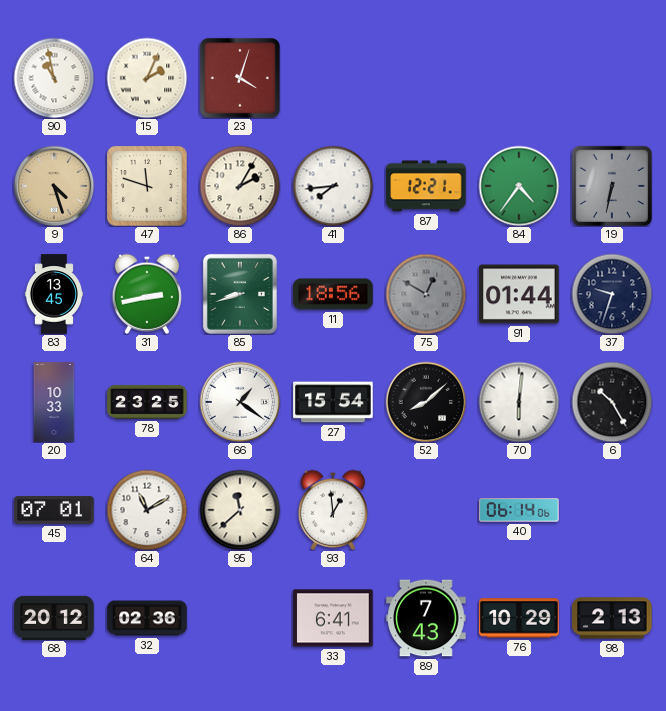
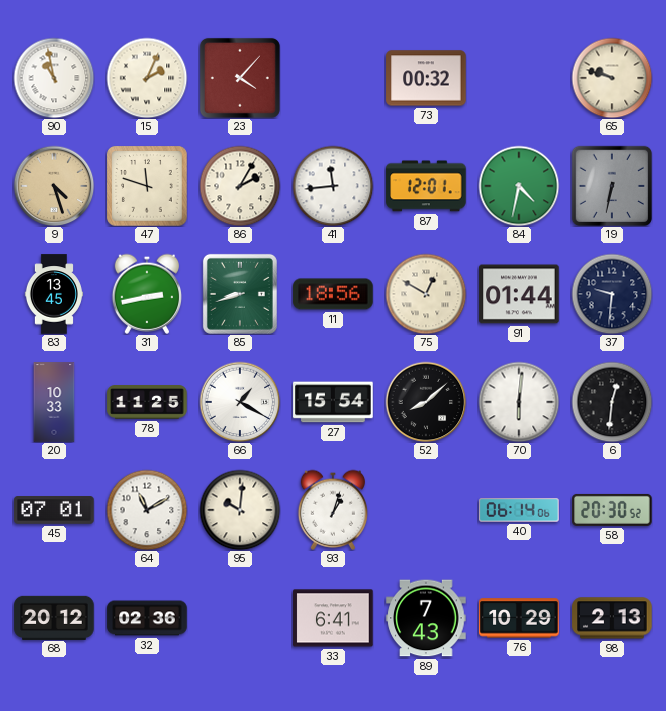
23: 4:03 -> 4:07 (240, 78)
73: none -> 00:32 (426, 78)
65: none -> 9:48 (612, 78)
41: 7:44 -> 11:44 (333, 186)
87: 12:21 -> 12:01 (426, 186)
84: 4:36 -> 4:32 (519, 186)
75 dial: grey -> cream (426, 294)
37: 9:33 -> 9:31 (612, 294)
78: 23:25 -> 11:25 (147, 402)
66: 1:21 -> 1:20 (240, 402)
6: 10:25 -> 12:31 (612, 402)
95: 11:38 -> 10:01 (240, 510)
93: 12:59 -> 1:03 (332, 510)
58: none -> 20:30 (612, 510)
